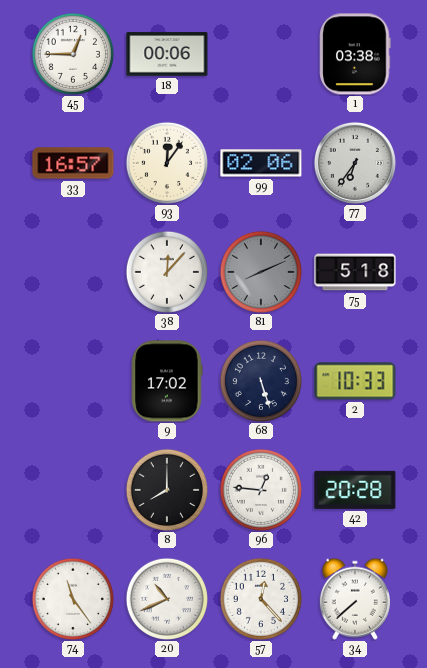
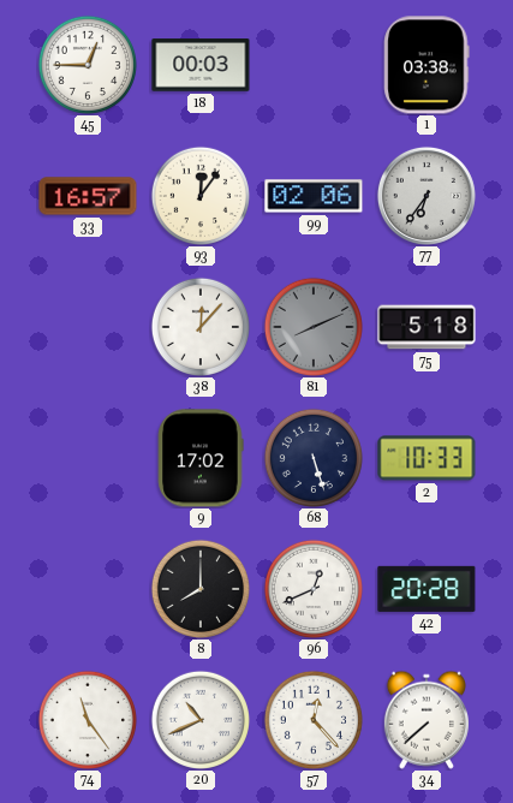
18: 00:06 -> 00:03 (201, 65)
96: 12:46 -> 12:41 (312, 588)
